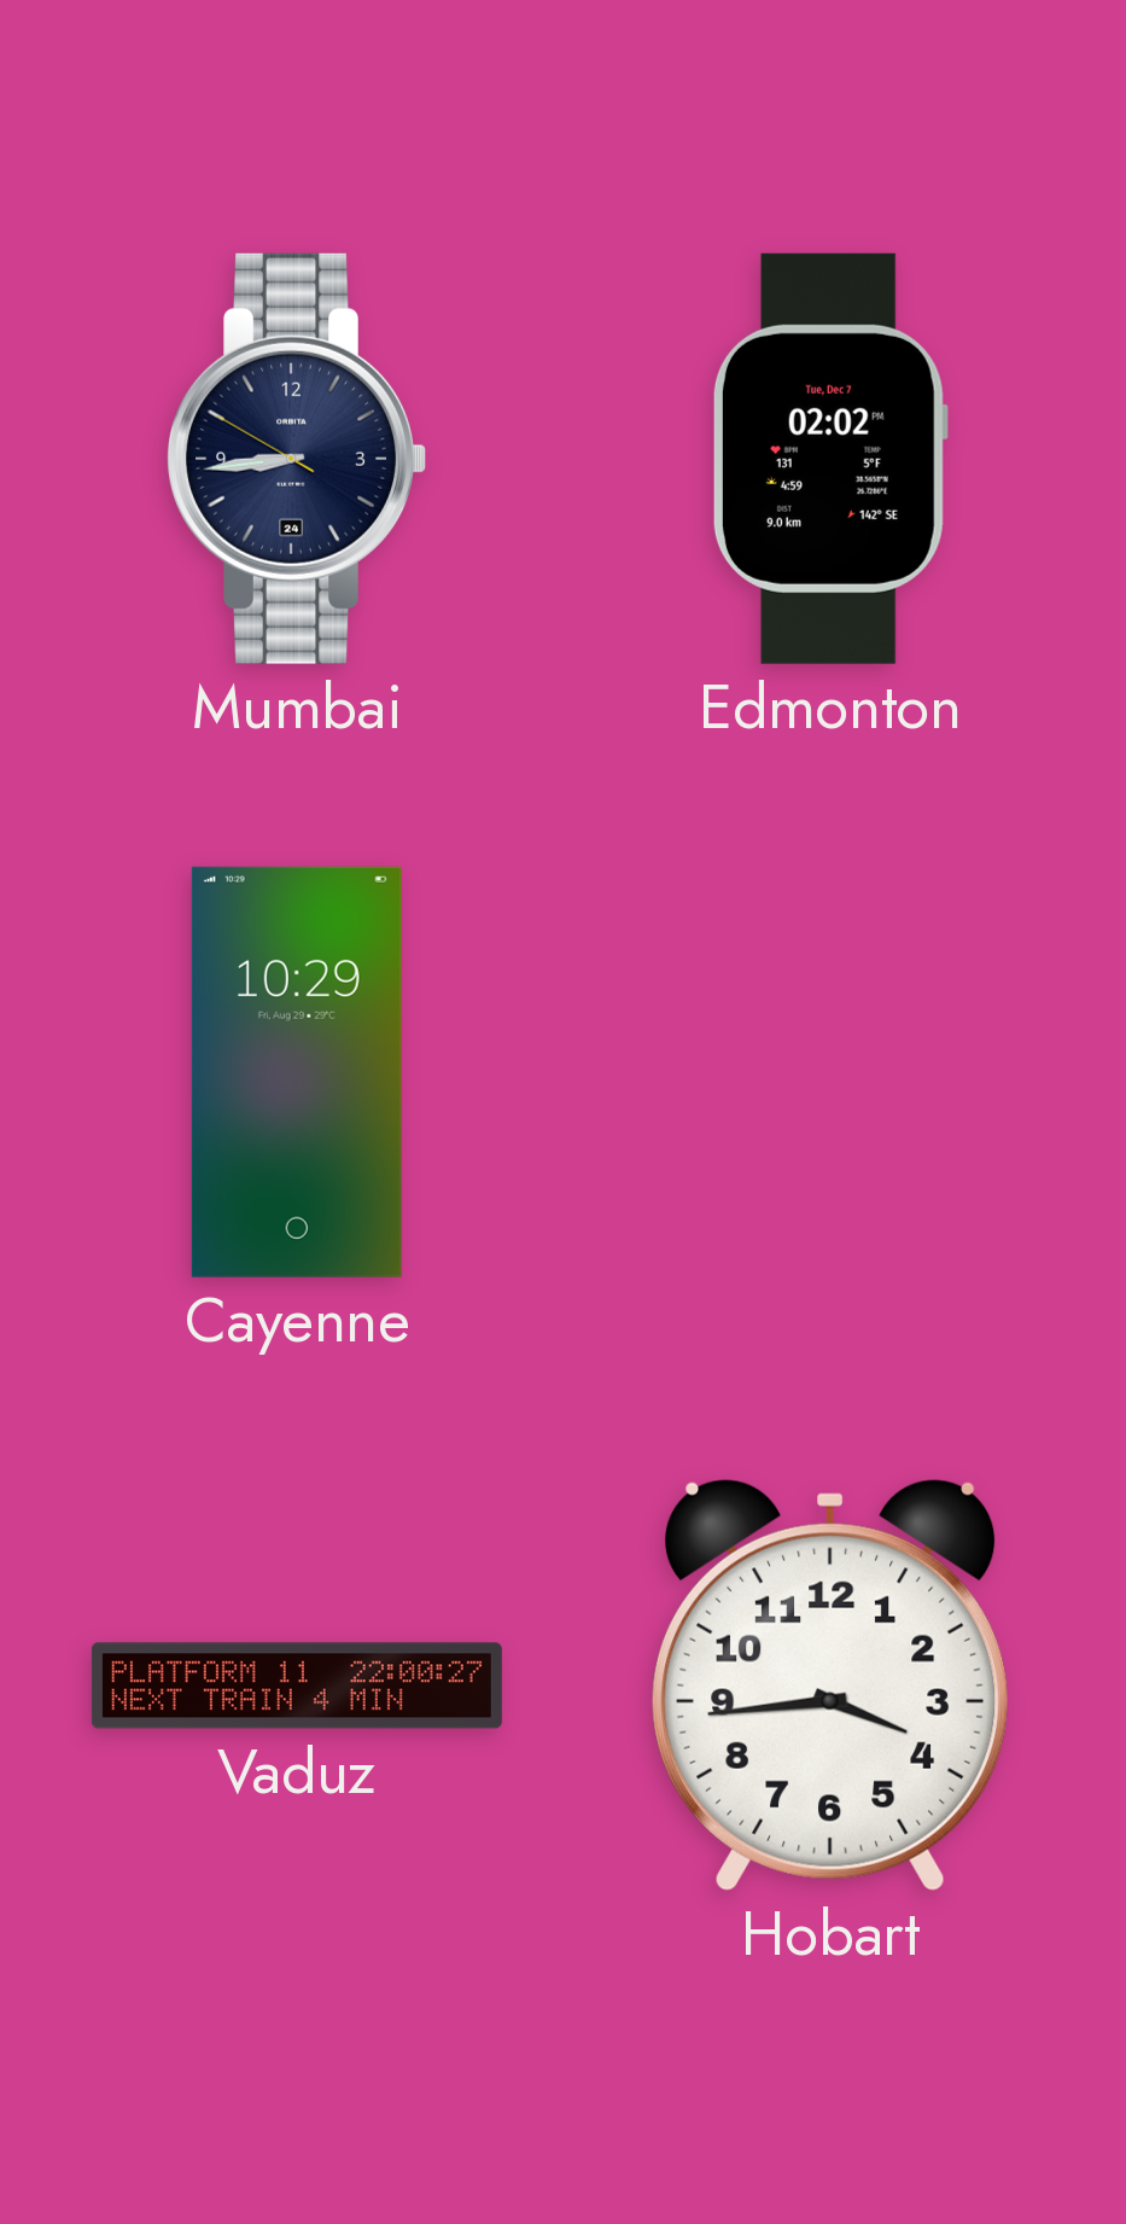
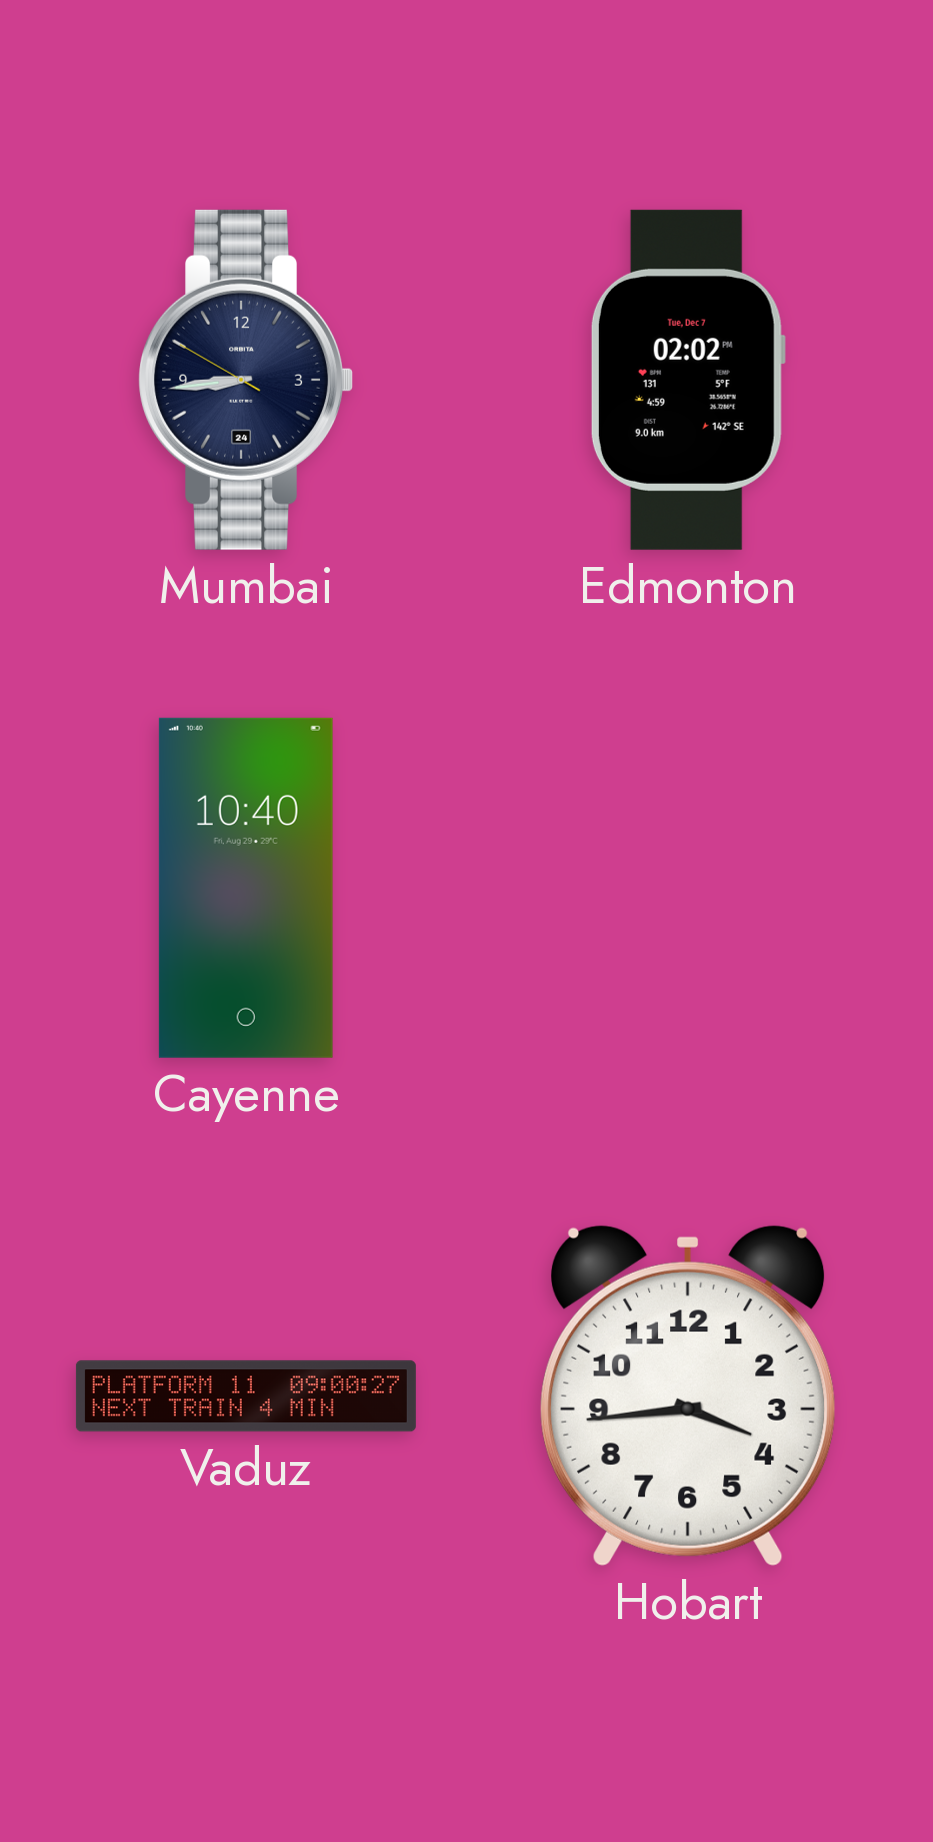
Cayenne: 10:29 -> 10:40 (246, 888)
Vaduz: 22:00 -> 09:00 (246, 1396)
